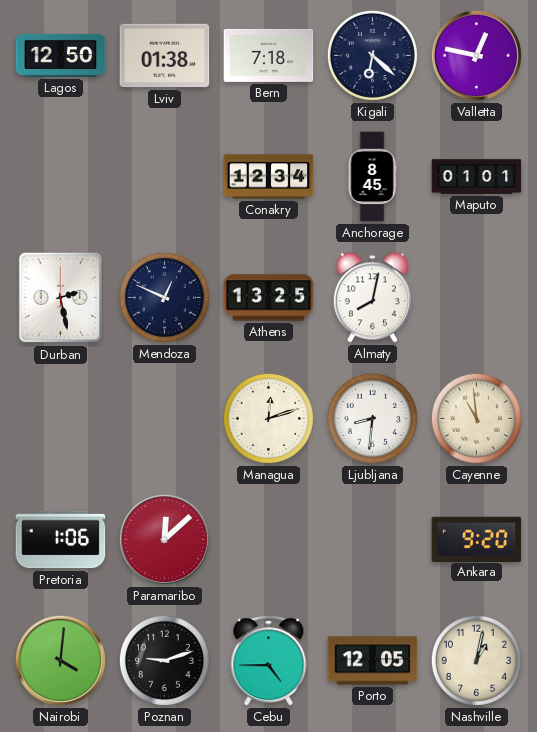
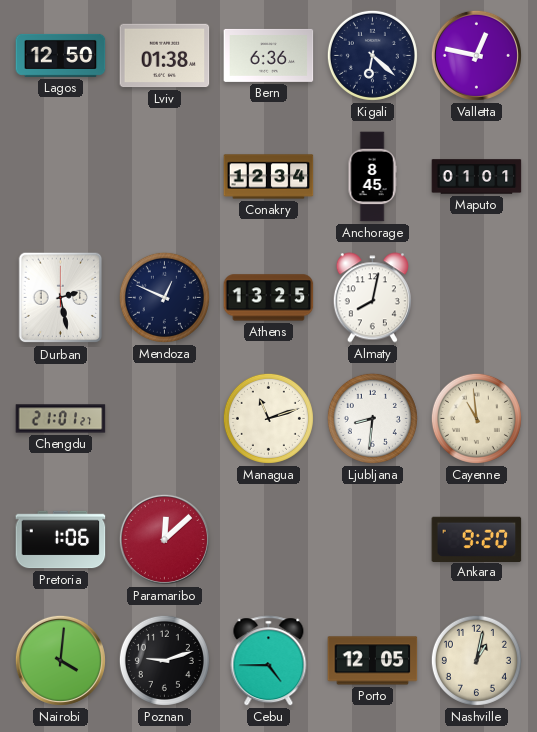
Bern: 7:18 -> 6:36 (269, 55)
Chengdu: none -> 21:01 (61, 419)
Managua: 12:12 -> 11:12 (268, 418)
